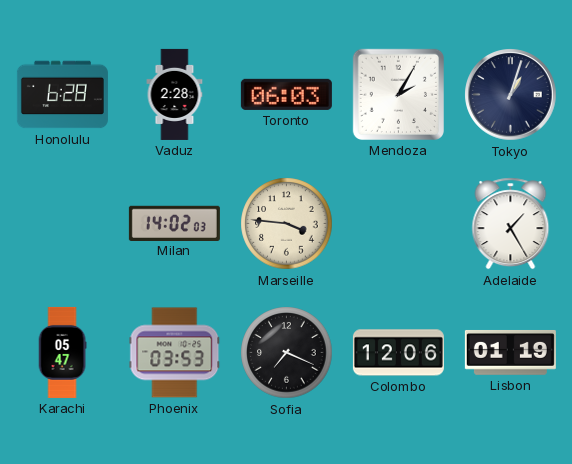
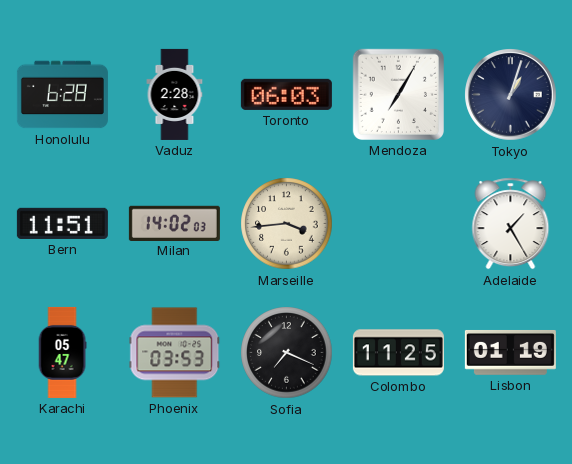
Mendoza: 2:05 -> 7:05 (398, 94)
Bern: none -> 11:51 (62, 223)
Marseille: 3:46 -> 3:44 (287, 224)
Colombo: 12:06 -> 11:25 (398, 353)
